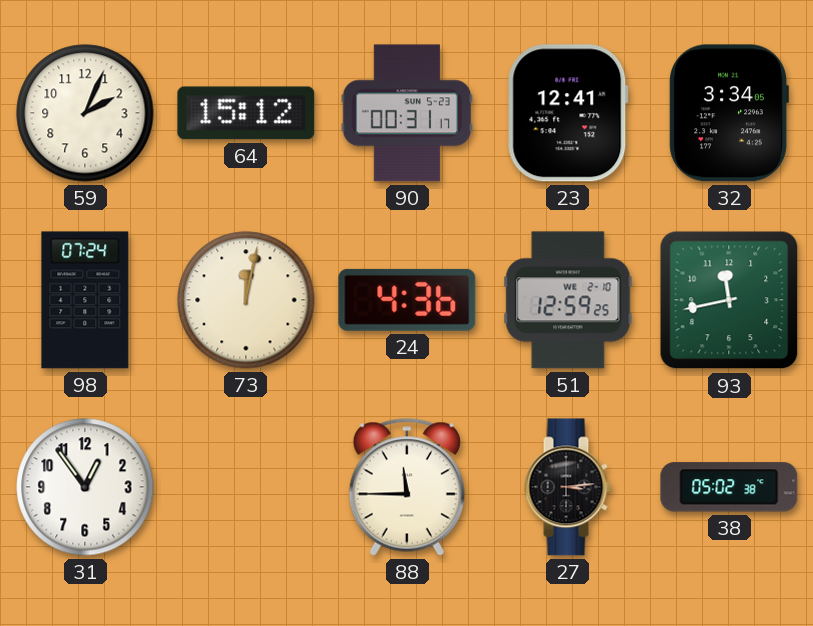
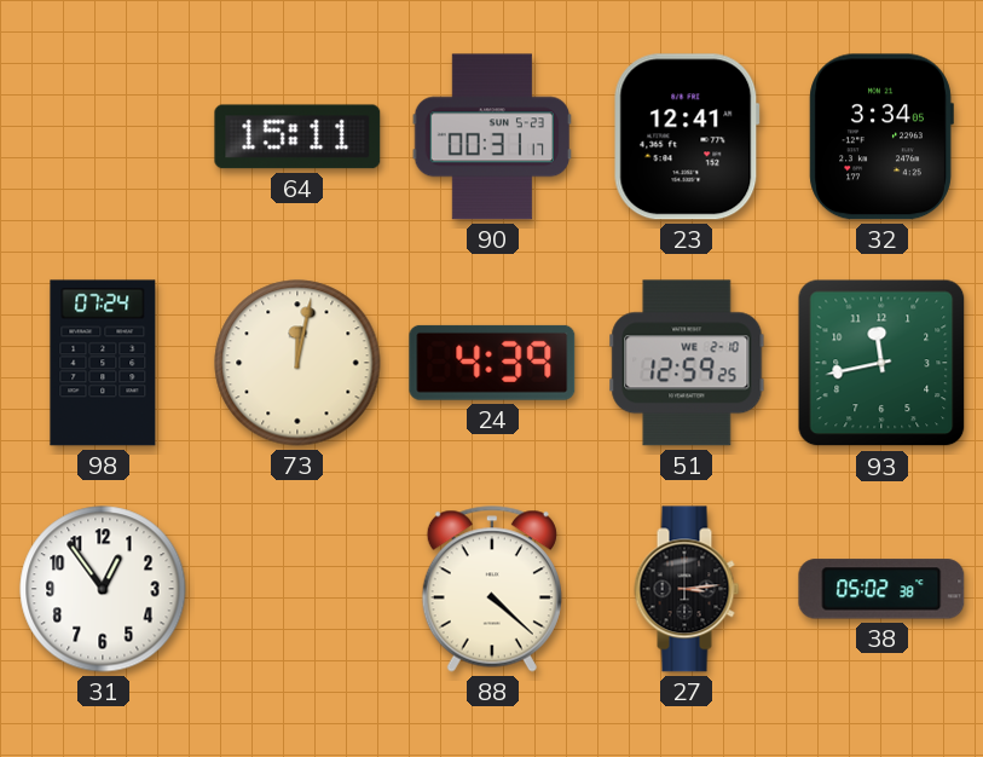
59: 2:04 -> none (85, 113)
64: 15:12 -> 15:11 (297, 137)
24: 4:36 -> 4:39 (492, 363)
88: 11:45 -> 4:22 (492, 589)
